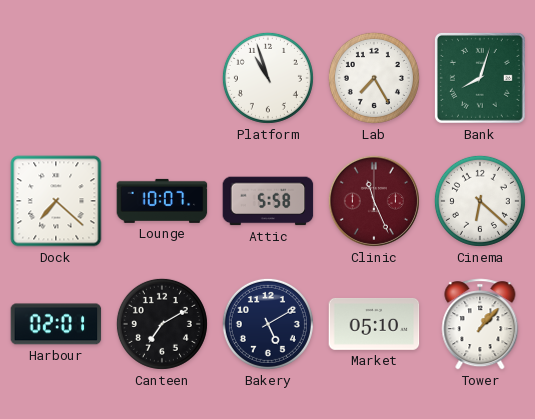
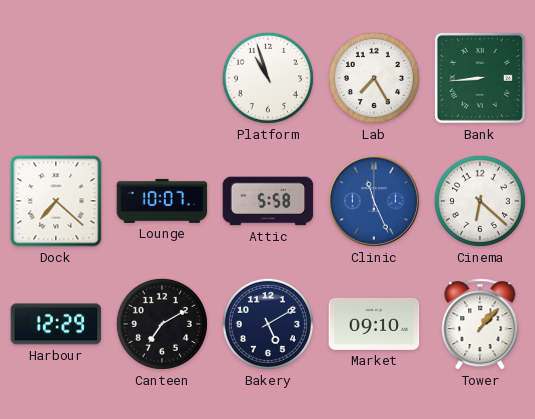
Bank: 8:03 -> 8:44 (480, 78)
Clinic dial: burgundy -> blue (374, 201)
Harbour: 02:01 -> 12:29 (56, 324)
Market: 05:10 -> 09:10 (374, 324)
